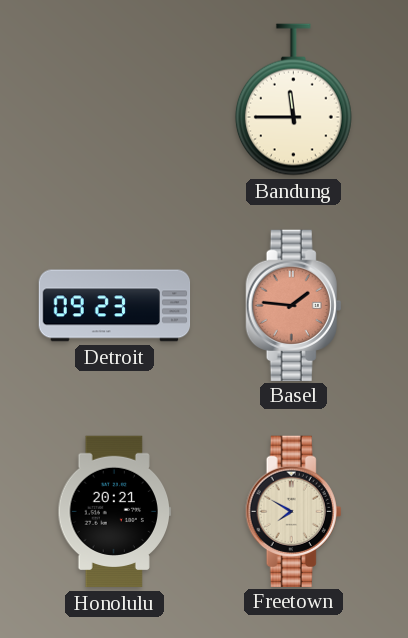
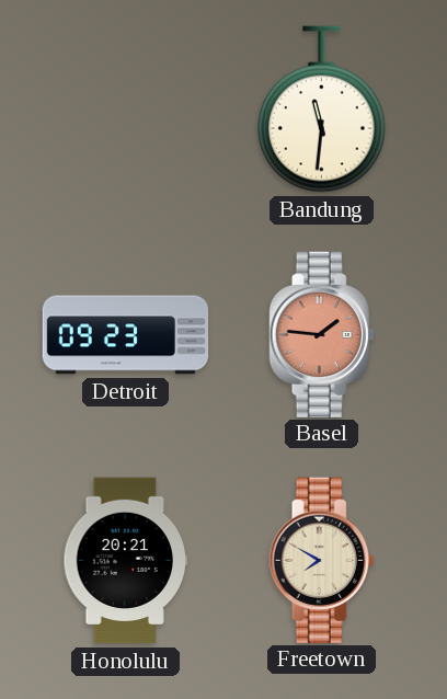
Bandung: 11:45 -> 11:31 (321, 110)
